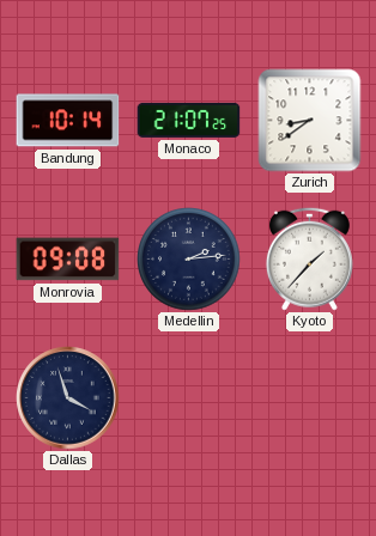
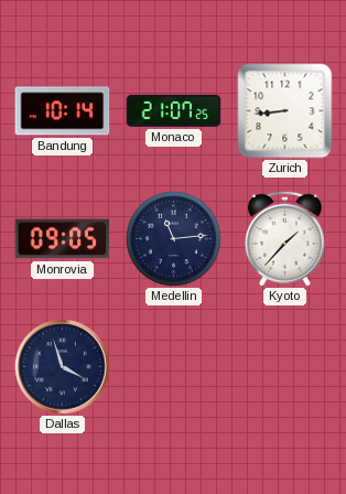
Zurich: 8:39 -> 8:44 (285, 111)
Monrovia: 09:08 -> 09:05 (63, 239)
Medellin: 2:14 -> 11:14 (174, 239)
